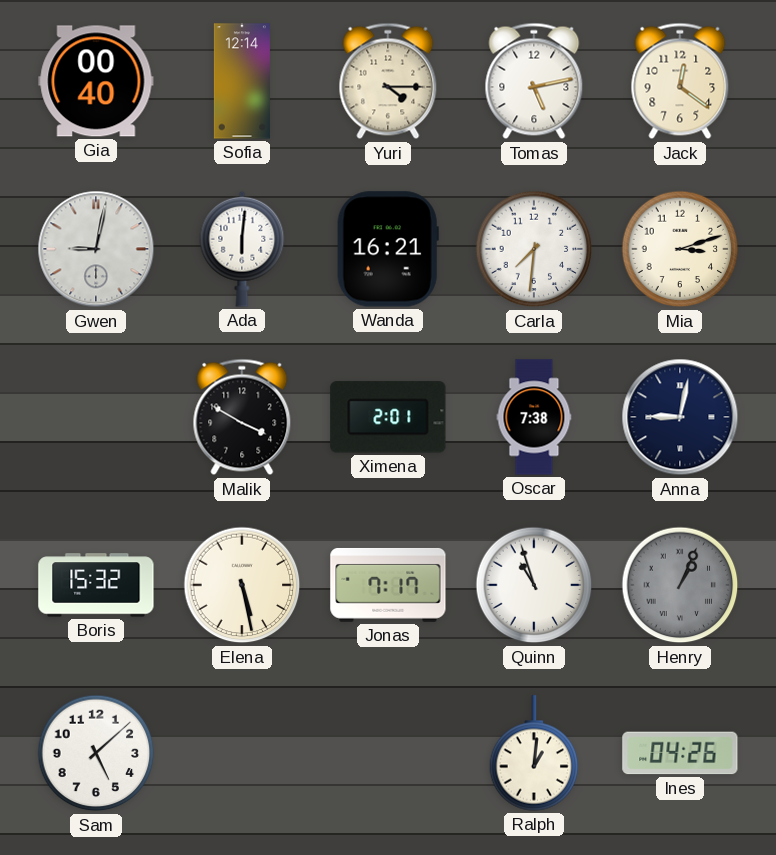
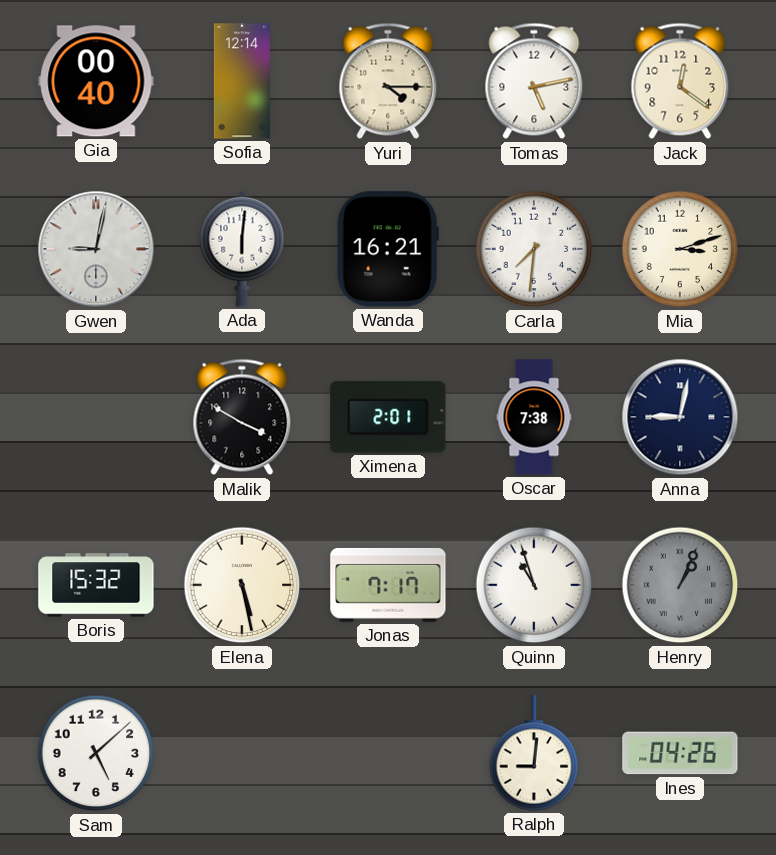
Ralph: 1:01 -> 9:01 (534, 753)
